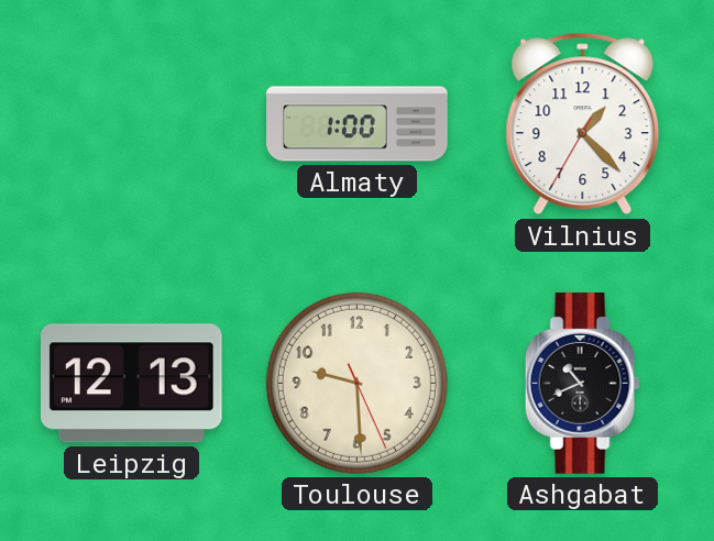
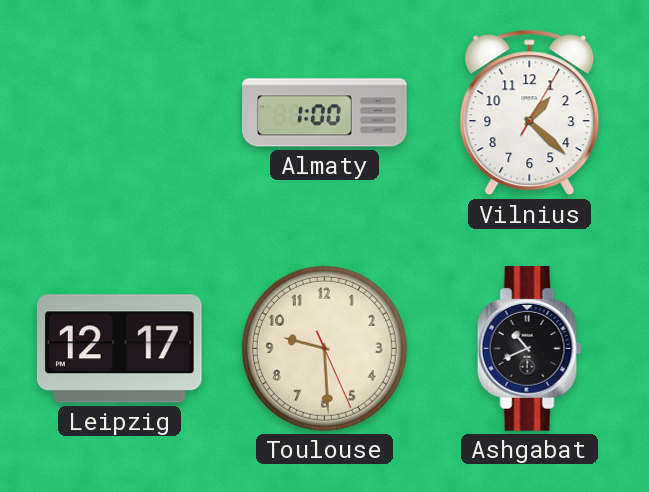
Vilnius: 1:22:35 -> 1:22:05 (530, 113)
Leipzig: 12:13 -> 12:17 (119, 349)
